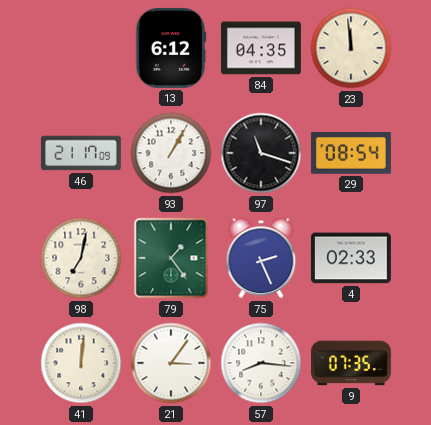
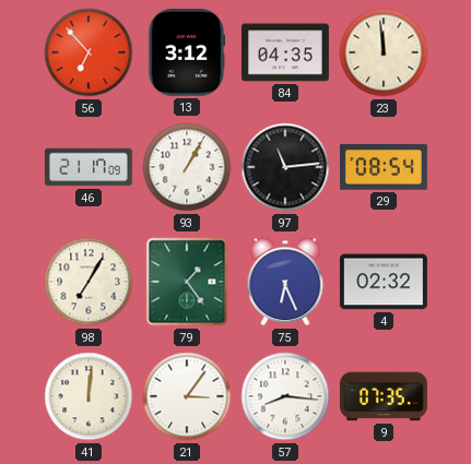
56: none -> 6:53 (89, 52)
13: 6:12 -> 3:12 (187, 52)
97: 11:18 -> 11:14 (285, 167)
98: 7:02 -> 7:05 (89, 282)
75: 2:26 -> 6:26 (285, 282)
4: 02:33 -> 02:32 (384, 282)
